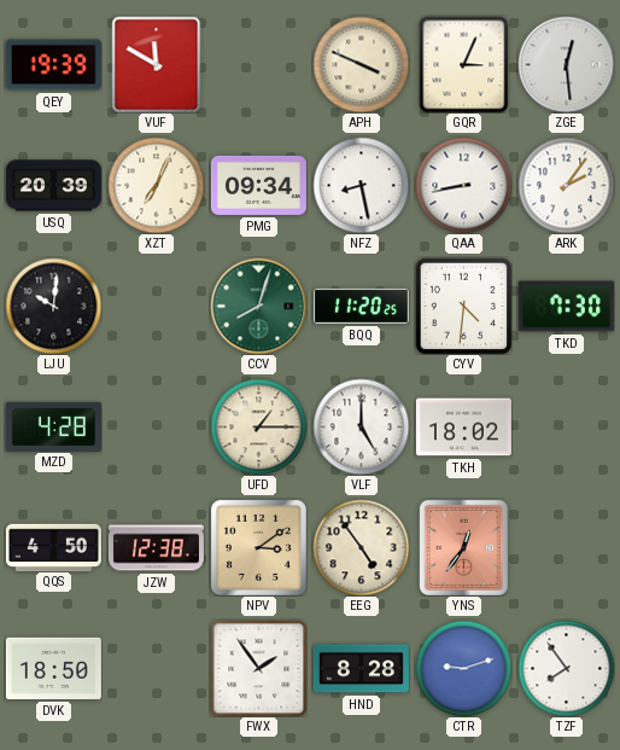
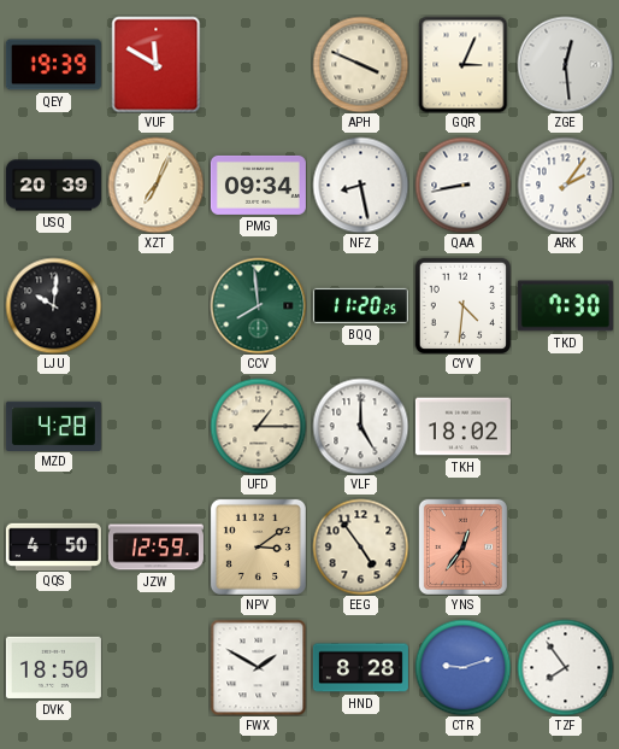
CCV: 8:03 -> 7:59 (258, 305)
JZW: 12:38 -> 12:59 (155, 548)
FWX: 1:54 -> 1:50 (258, 667)
